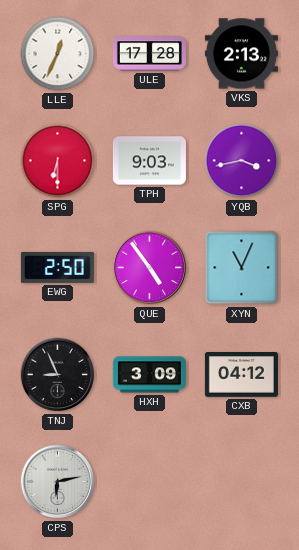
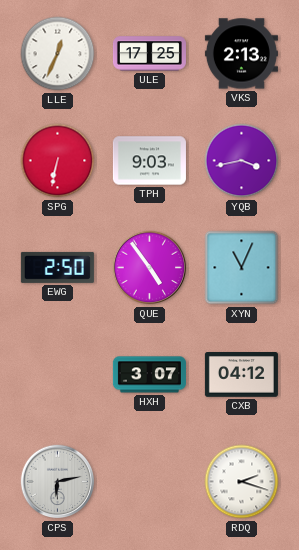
ULE: 17:28 -> 17:25 (149, 54)
SPG: 6:30 -> 6:32 (58, 161)
TNJ: 8:56 -> none (58, 375)
HXH: 3:09 -> 3:07 (149, 375)
RDQ: none -> 2:18 (242, 482)
